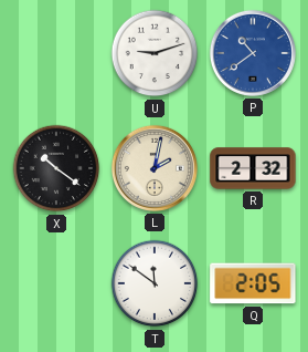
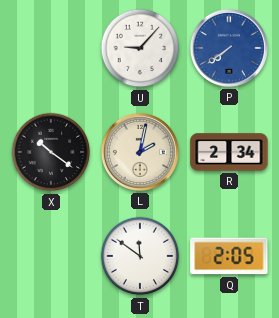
U: 9:12 -> 9:07 (140, 48)
P: 10:39 -> 7:39 (229, 48)
R: 2:32 -> 2:34 (229, 152)
